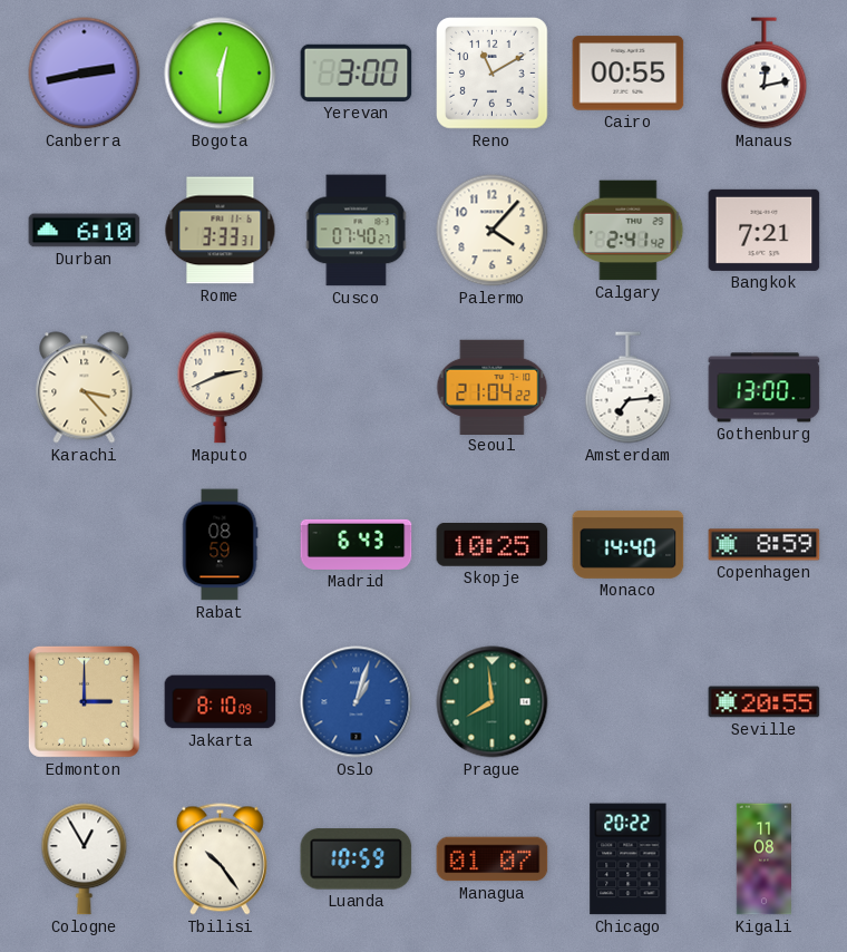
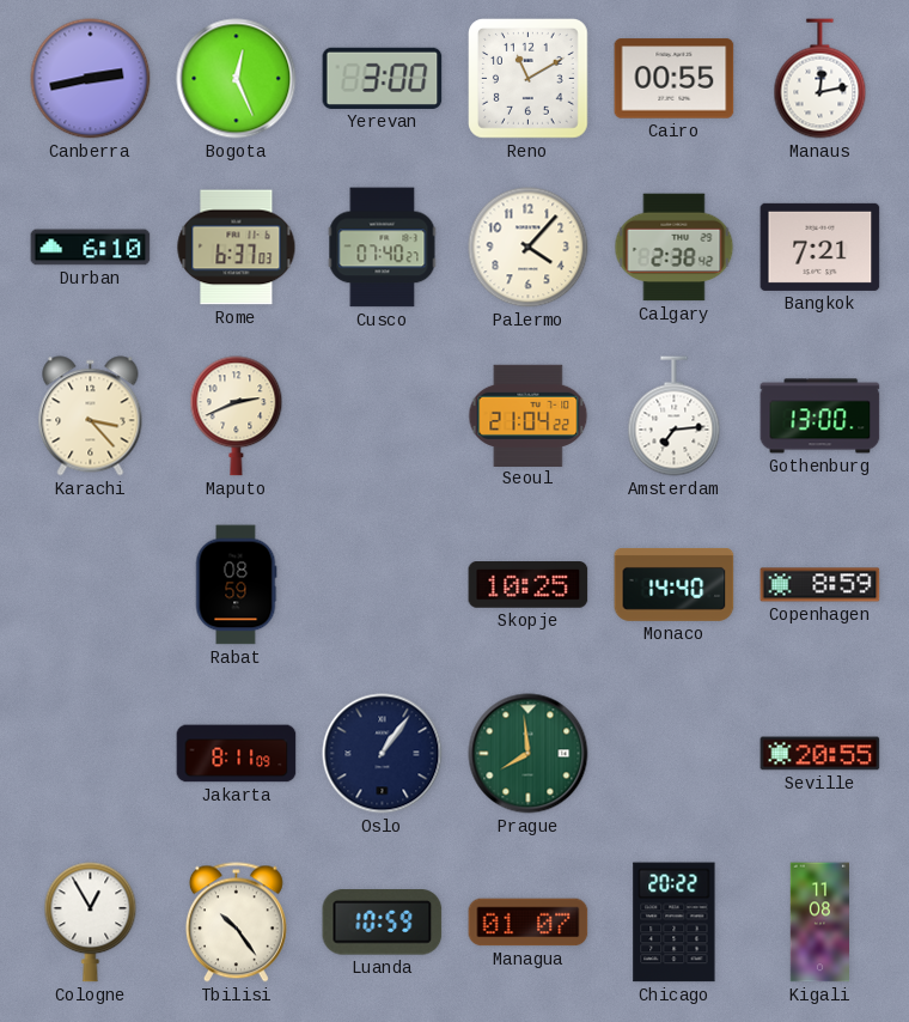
Bogota: 12:30 -> 12:26 (237, 79)
Rome: 3:33 -> 6:37 (237, 248)
Calgary: 2:41 -> 2:38 (675, 248)
Madrid: 6:43 -> none (357, 544)
Edmonton: 3:00 -> none (84, 701)
Jakarta: 8:10 -> 8:11 (237, 754)
Oslo: 1:03 -> 1:06 (383, 754)
Oslo dial: blue -> navy (383, 754)
